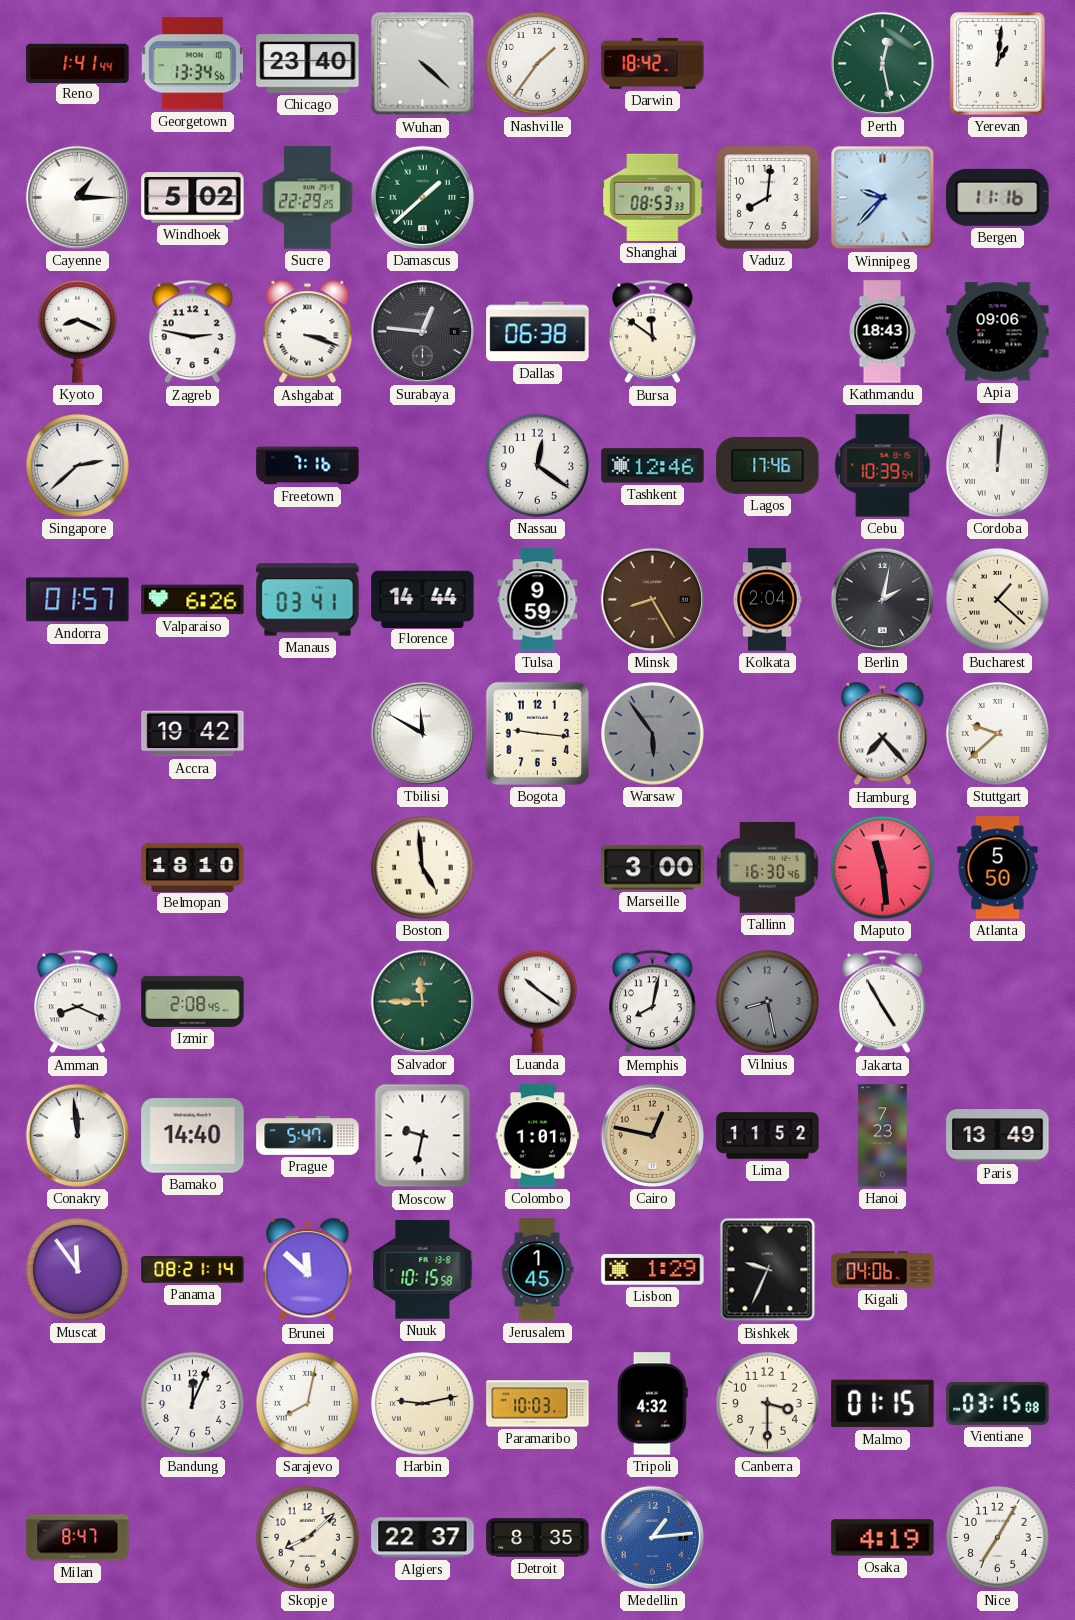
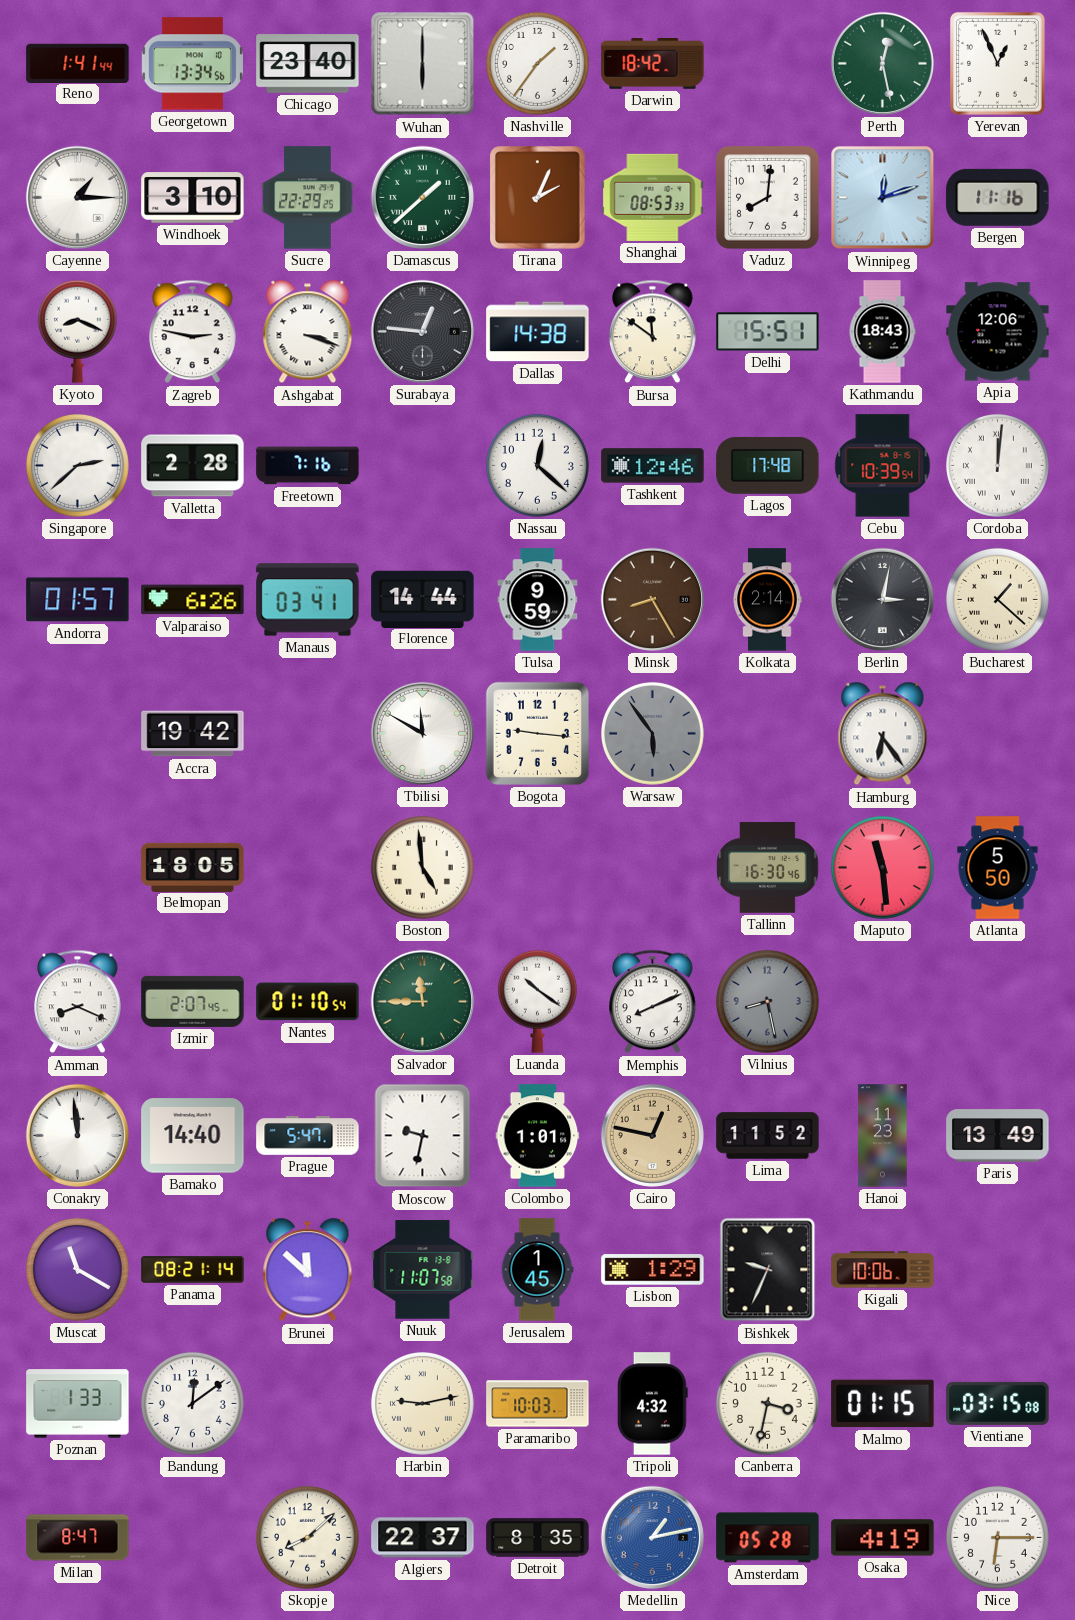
Wuhan: 4:22 -> 6:00 (423, 64)
Yerevan: 1:01 -> 12:56 (997, 64)
Windhoek: 5:02 -> 3:10 (193, 198)
Tirana: none -> 2:04 (538, 198)
Winnipeg: 9:37 -> 12:12 (883, 198)
Dallas: 06:38 -> 14:38 (538, 332)
Delhi: none -> 15:51 (768, 332)
Apia: 09:06 -> 12:06 (998, 332)
Valletta: none -> 2:28 (193, 466)
Nassau: 12:21 -> 12:22 (537, 465)
Lagos: 17:46 -> 17:48 (768, 465)
Kolkata: 2:04 -> 2:14 (767, 600)
Berlin: 2:02 -> 3:02 (882, 599)
Hamburg: 7:23 -> 6:24 (883, 734)
Stuttgart: 9:38 -> none (997, 733)
Belmopan: 18:10 -> 18:05 (193, 867)
Marseille: 3:00 -> none (653, 868)
Izmir: 2:08 -> 2:07 (193, 1001)
Nantes: none -> 01:10 (308, 1002)
Memphis: 8:02 -> 8:11 (653, 1002)
Jakarta: 4:55 -> none (883, 1002)
Hanoi: 7:23 -> 11:23 (883, 1136)
Muscat: 11:54 -> 11:20 (77, 1269)
Nuuk: 10:15 -> 11:07 (423, 1270)
Kigali: 04:06 -> 10:06 (883, 1270)
Poznan: none -> 1:33 (78, 1404)
Bandung: 12:04 -> 12:09 (192, 1403)
Sarajevo: 8:02 -> none (307, 1403)
Canberra: 3:30 -> 3:32 (767, 1403)
Medellin: 1:14 -> 1:13 (652, 1537)
Amsterdam: none -> 05:28 (768, 1538)
Nice: 7:05 -> 6:15 (997, 1537)
